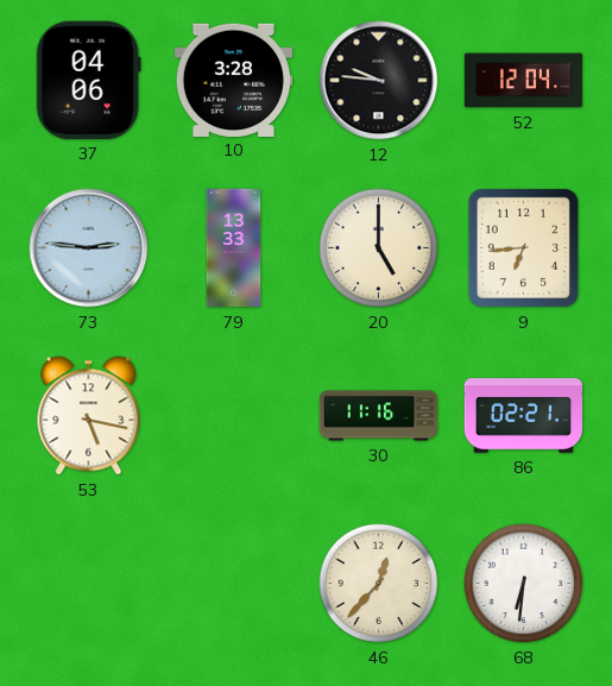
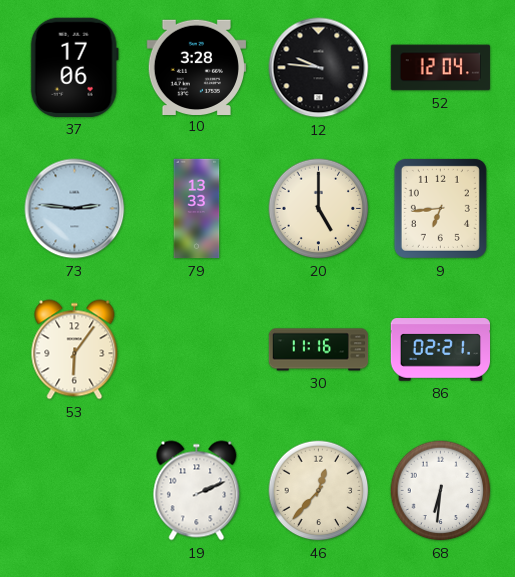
37: 04:06 -> 17:06 (74, 67)
53: 5:17 -> 6:06 (75, 350)
19: none -> 2:11 (197, 491)
